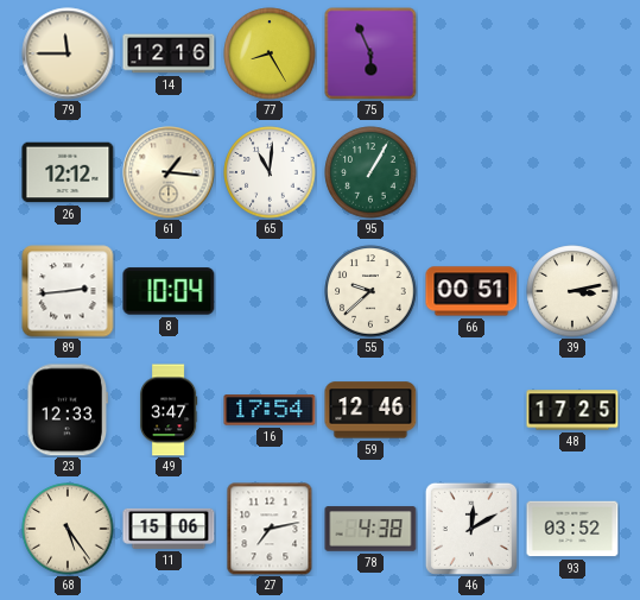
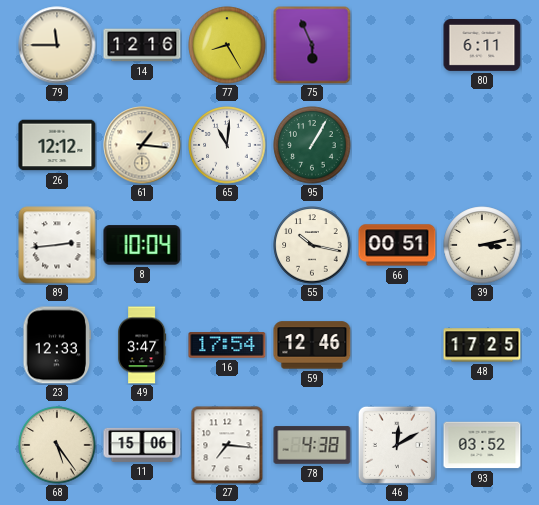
80: none -> 6:11 (482, 45)
55: 9:38 -> 10:17 (312, 245)
27: 7:13 -> 7:16 (227, 445)
